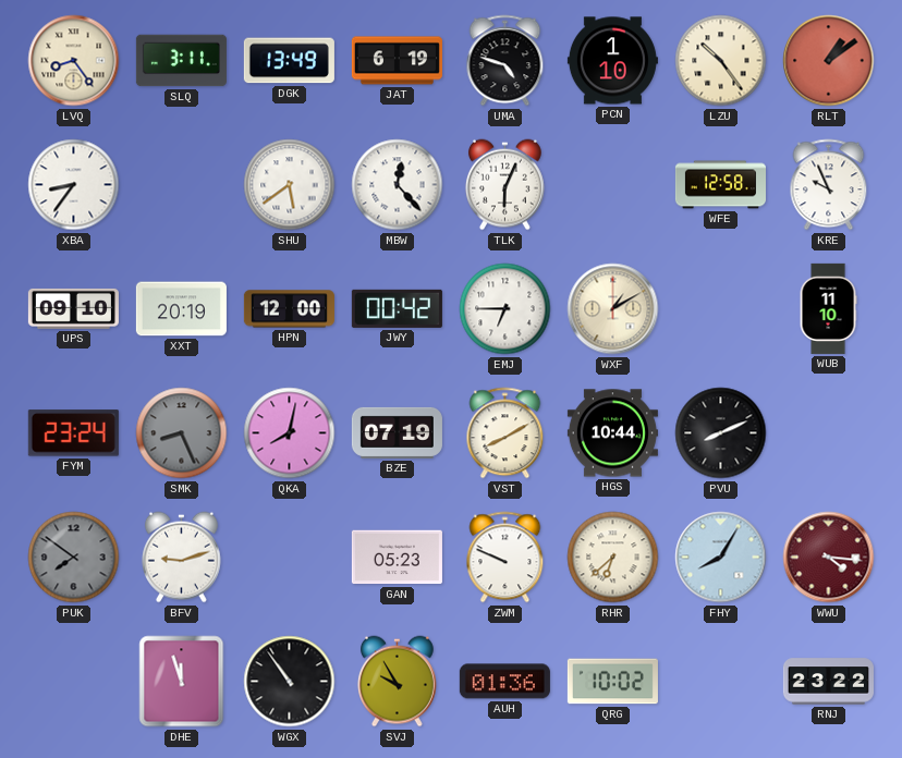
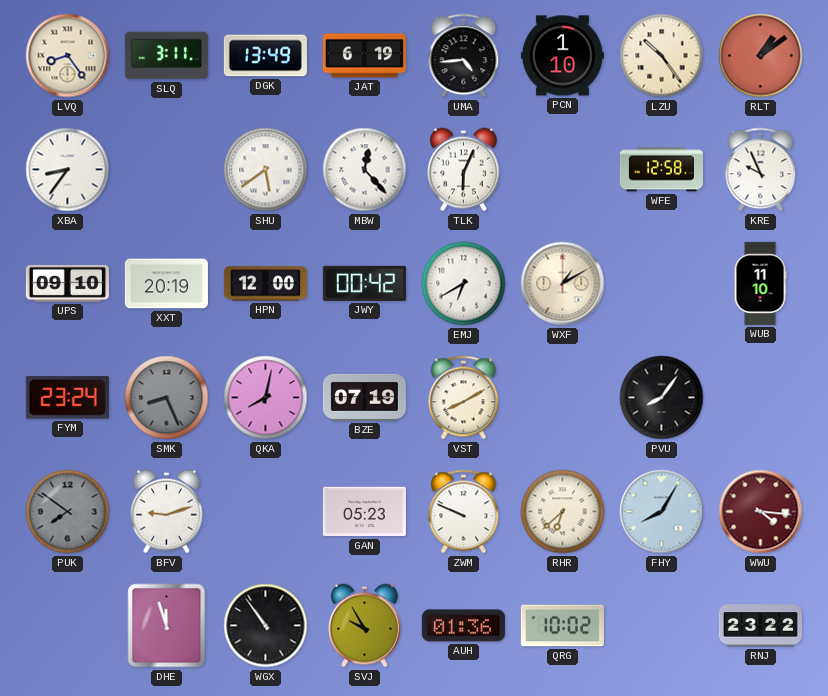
UMA: 4:48 -> 4:44 (464, 56)
EMJ: 6:45 -> 6:40 (464, 284)
HGS: 10:44 -> none (612, 433)
PVU: 8:11 -> 8:06 (662, 398)
